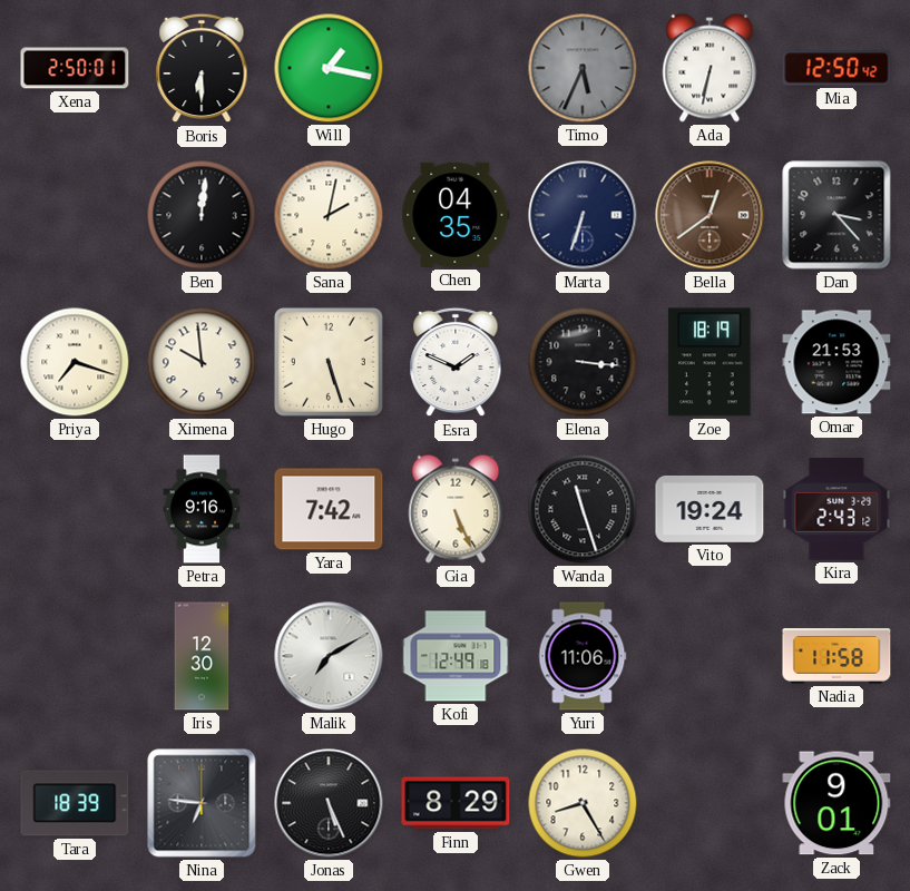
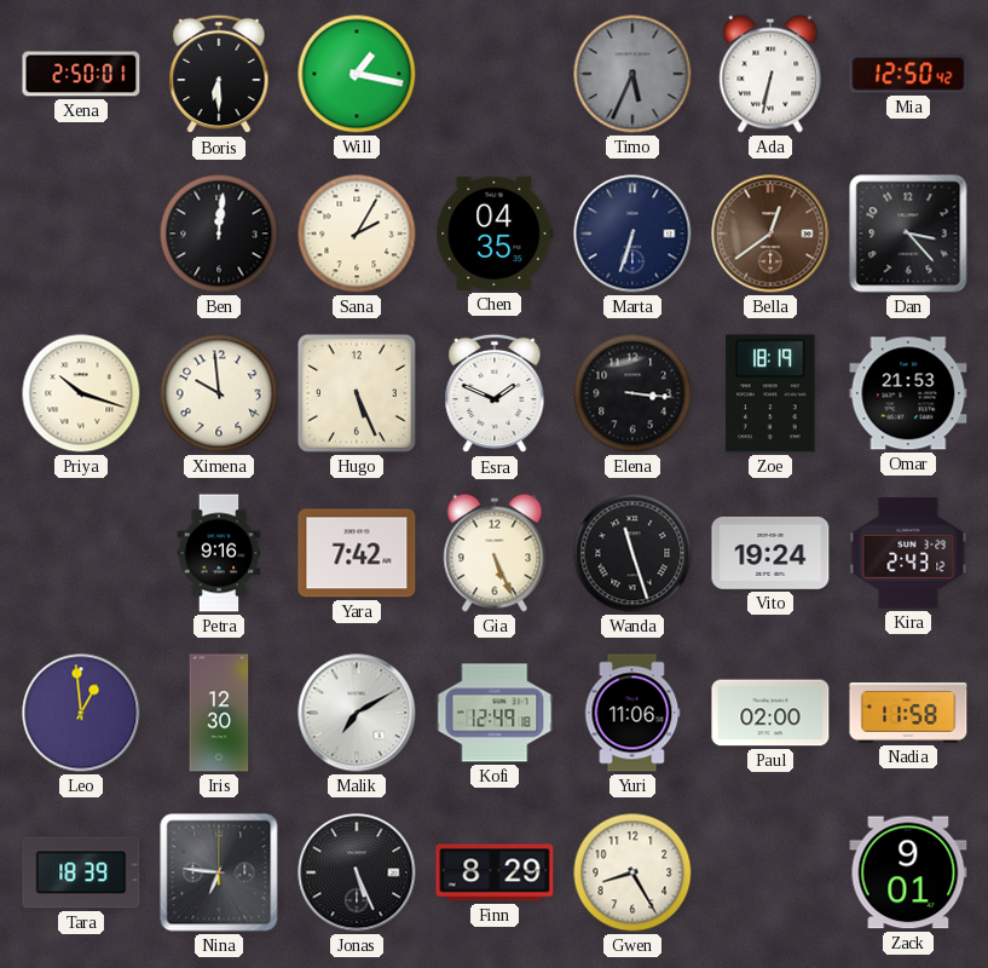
Sana: 2:02 -> 2:05 (357, 234)
Priya: 7:18 -> 10:18 (81, 393)
Hugo: 5:27 -> 5:26 (357, 393)
Leo: none -> 12:59 (81, 713)
Paul: none -> 02:00 (770, 713)
